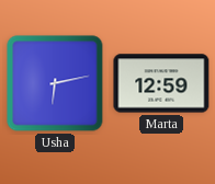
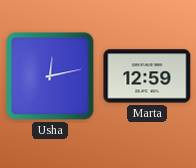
Usha: 6:13 -> 12:13 (50, 76)
